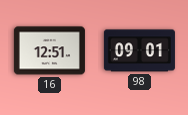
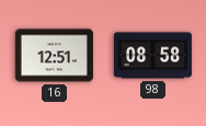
98: 09:01 -> 08:58 (152, 56)
